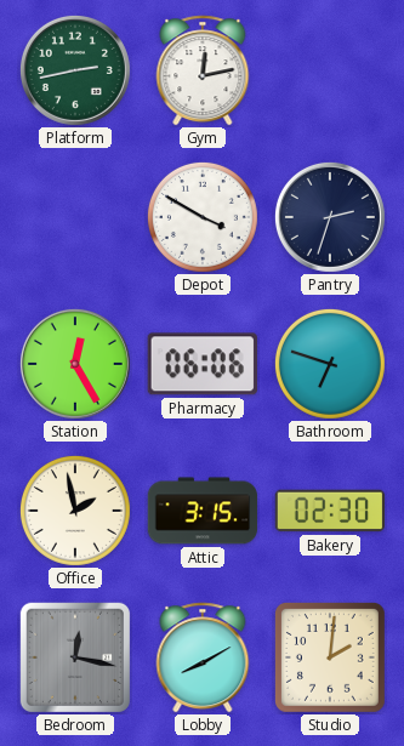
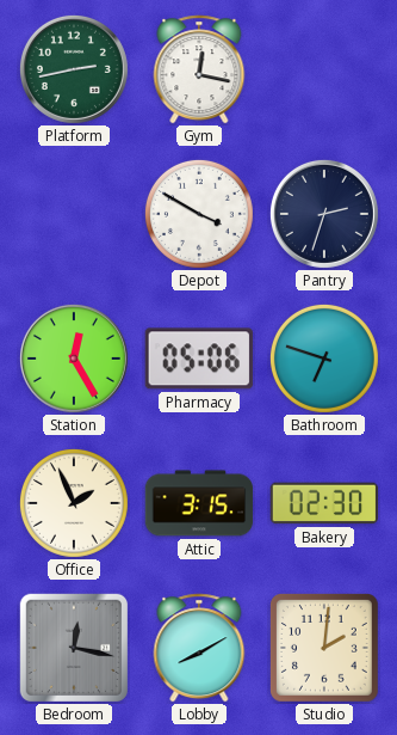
Gym: 12:13 -> 12:17 (199, 69)
Pharmacy: 06:06 -> 05:06 (199, 359)
Office: 1:58 -> 1:56 (74, 503)
